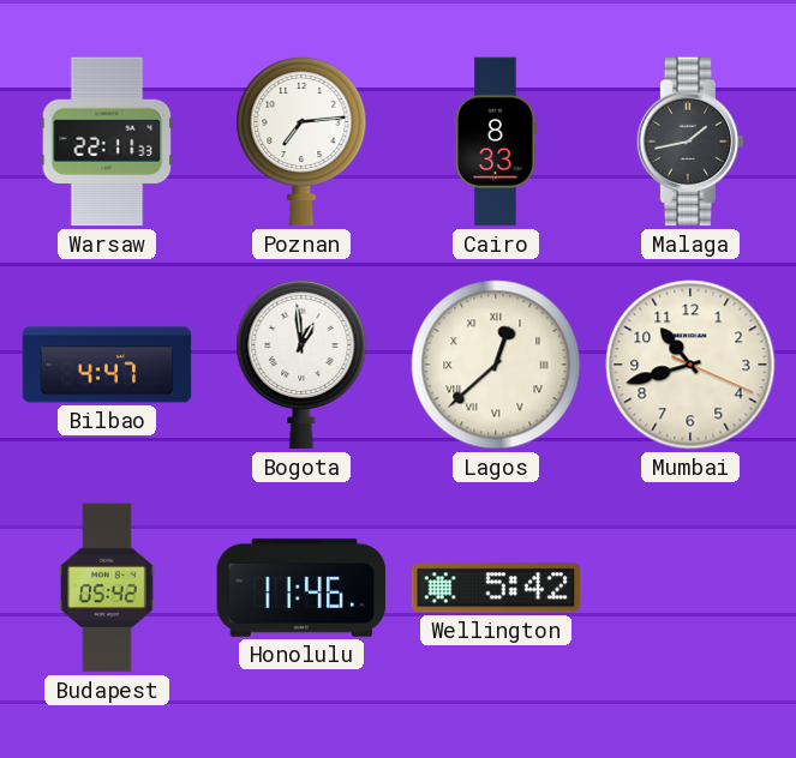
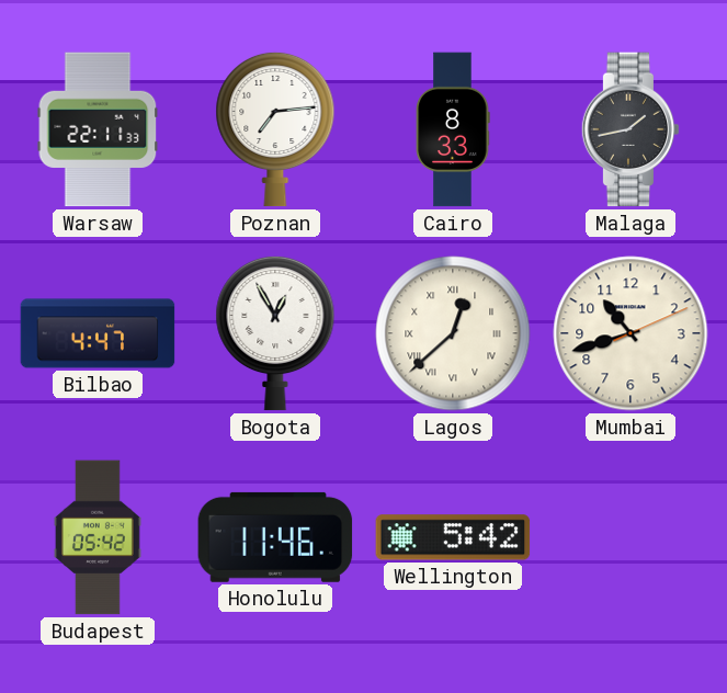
Bogota: 12:59 -> 12:55 (275, 333)
Mumbai: 10:42:19 -> 10:42:11 (631, 333)
